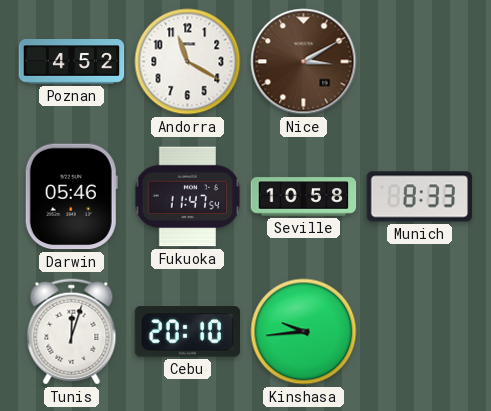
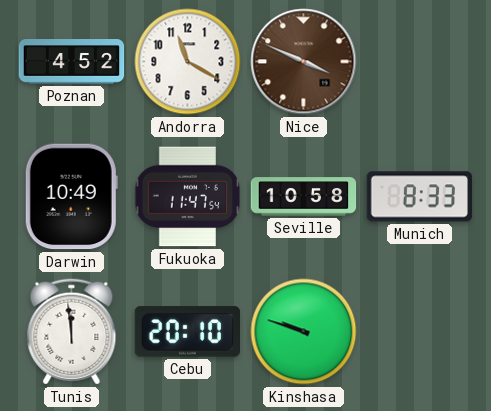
Nice: 3:10 -> 3:49 (304, 62)
Darwin: 05:46 -> 10:49 (71, 197)
Tunis: 12:03 -> 11:59 (72, 332)
Kinshasa: 9:44 -> 9:48 (304, 332)
